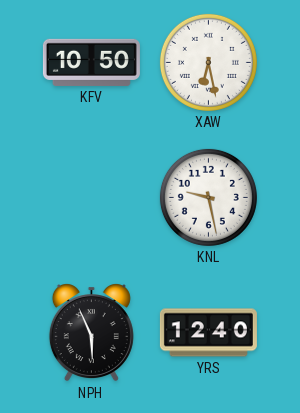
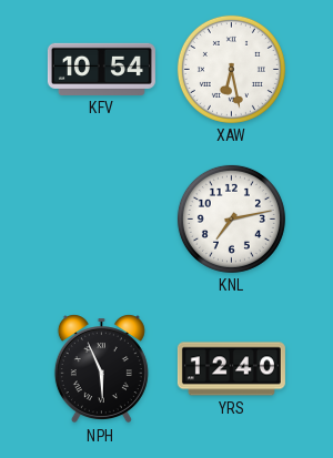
KFV: 10:50 -> 10:54 (101, 69)
KNL: 9:28 -> 7:13 (231, 218)
